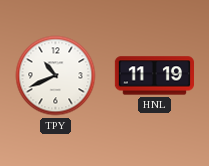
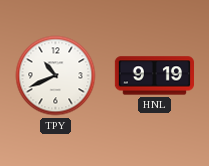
HNL: 11:19 -> 9:19 (154, 76)
